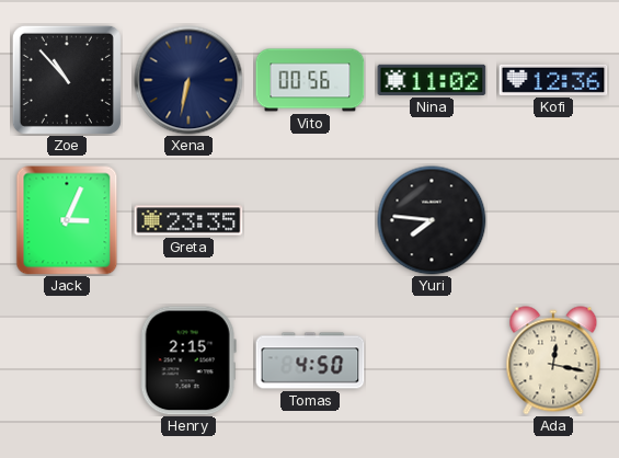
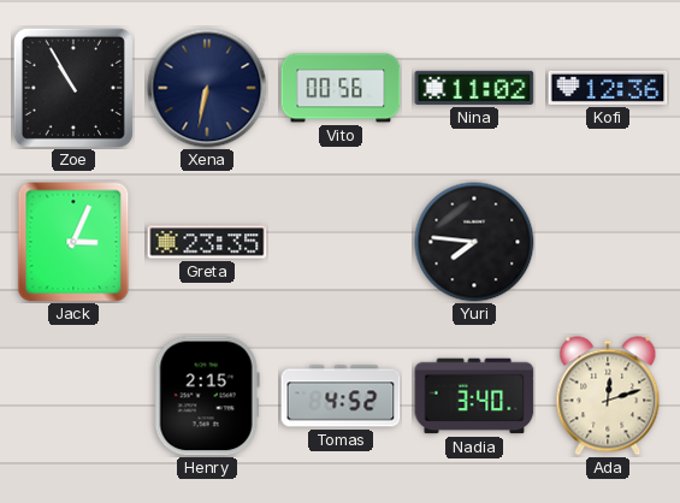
Zoe: 10:53 -> 10:55 (73, 88)
Tomas: 4:50 -> 4:52 (341, 396)
Nadia: none -> 3:40 (474, 396)
Ada: 12:17 -> 12:12 (608, 396)
